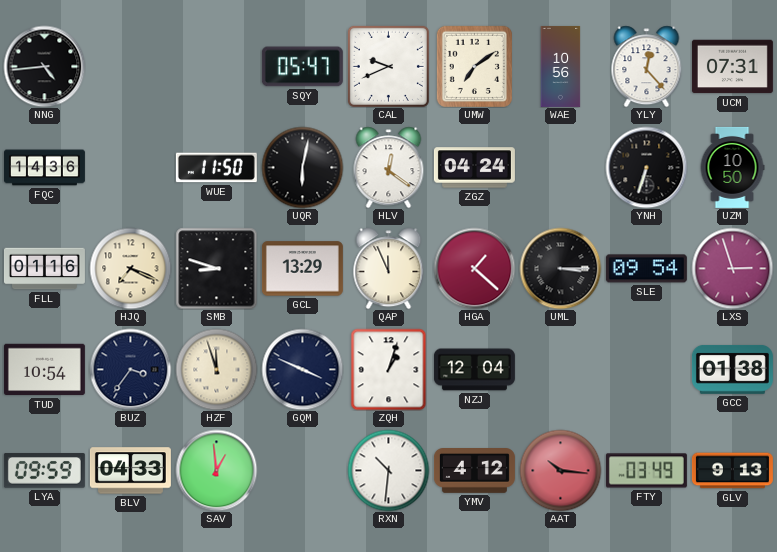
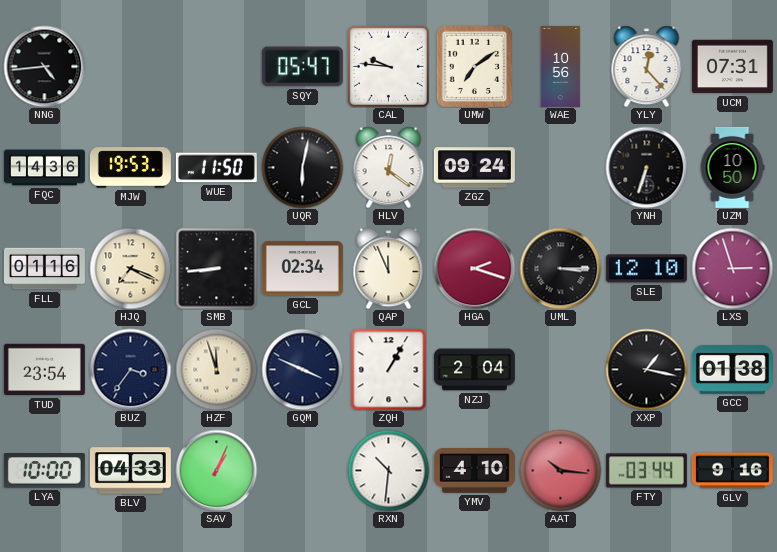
CAL: 9:41 -> 9:46 (388, 66)
MJW: none -> 19:53 (130, 168)
ZGZ: 04:24 -> 09:24 (474, 168)
SMB: 8:48 -> 8:44 (216, 268)
GCL: 13:29 -> 02:34 (302, 269)
HGA: 1:22 -> 2:18 (474, 268)
SLE: 09:54 -> 12:10 (646, 269)
TUD: 10:54 -> 23:54 (44, 370)
ZQH: 1:03 -> 1:05 (389, 369)
NZJ: 12:04 -> 2:04 (474, 370)
XXP: none -> 1:17 (646, 369)
LYA: 09:59 -> 10:00 (44, 471)
SAV: 12:59 -> 1:04 (216, 470)
YMV: 4:12 -> 4:10 (474, 471)
FTY: 03:49 -> 03:44 (646, 471)
GLV: 9:13 -> 9:16 (732, 471)
